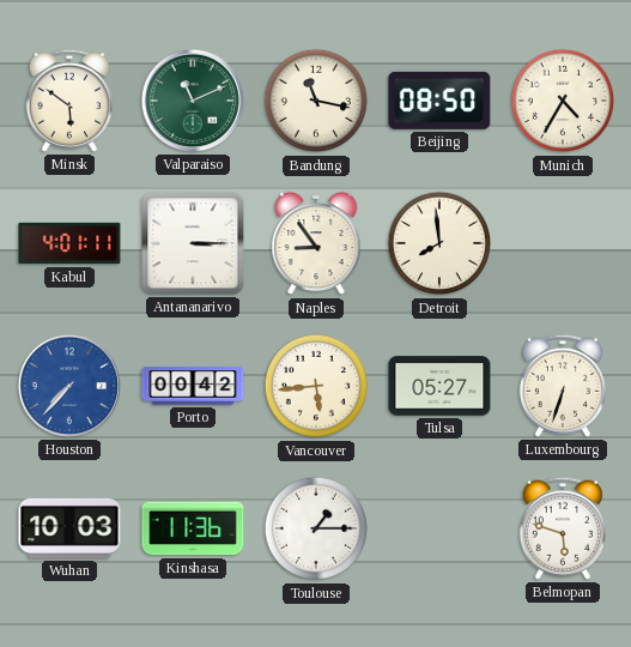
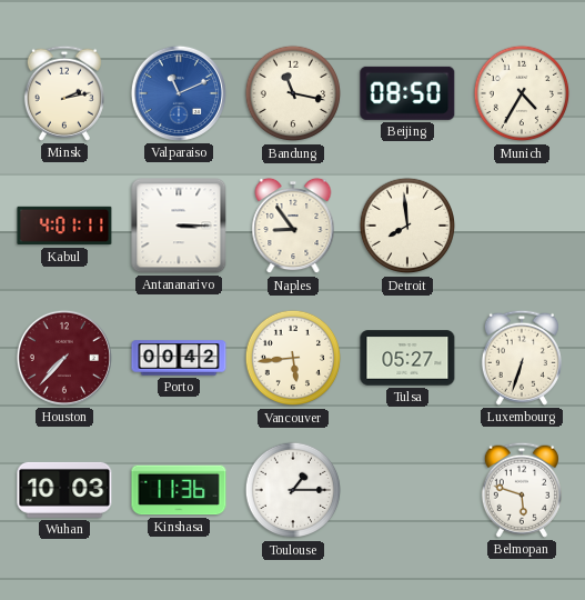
Minsk: 5:51 -> 2:13 (64, 93)
Valparaiso dial: green -> blue (179, 93)
Houston dial: blue -> burgundy (64, 358)
